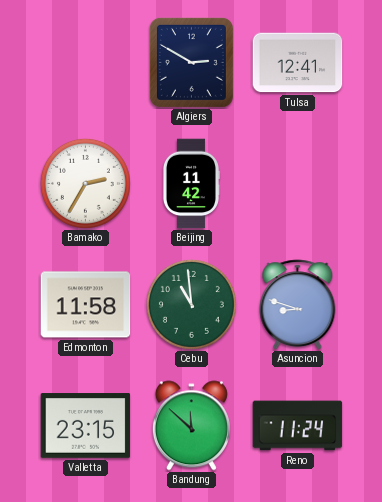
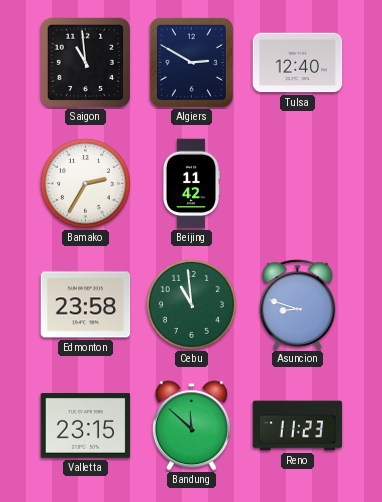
Saigon: none -> 10:59 (85, 62)
Tulsa: 12:41 -> 12:40 (298, 63)
Edmonton: 11:58 -> 23:58 (86, 305)
Reno: 11:24 -> 11:23 (298, 426)
